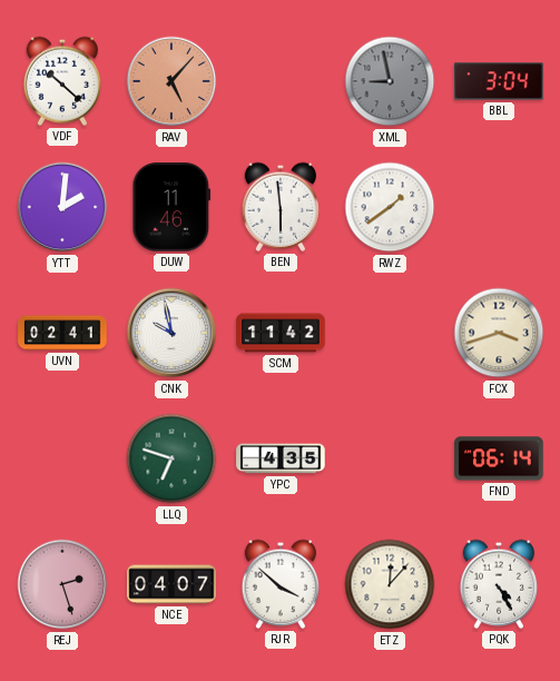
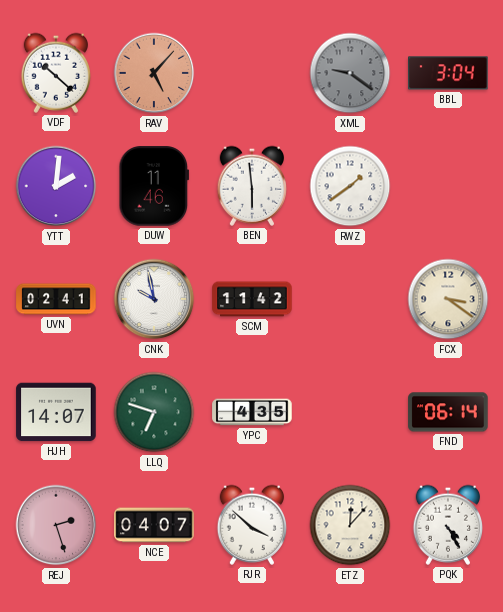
XML: 8:58 -> 9:21 (350, 73)
FCX: 3:42 -> 3:21 (448, 299)
HJH: none -> 14:07 (56, 412)
